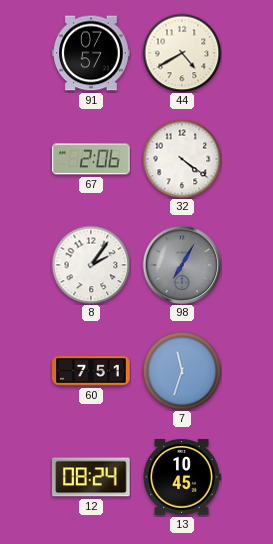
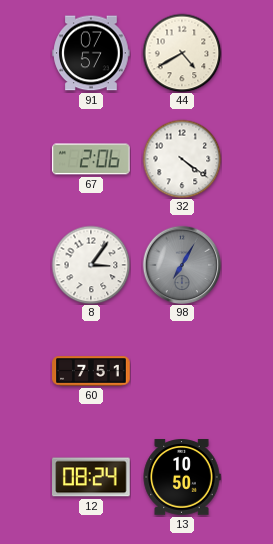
8: 2:06 -> 3:06 (91, 265)
7: 11:33 -> none (182, 371)
13: 10:45 -> 10:50 (182, 477)
